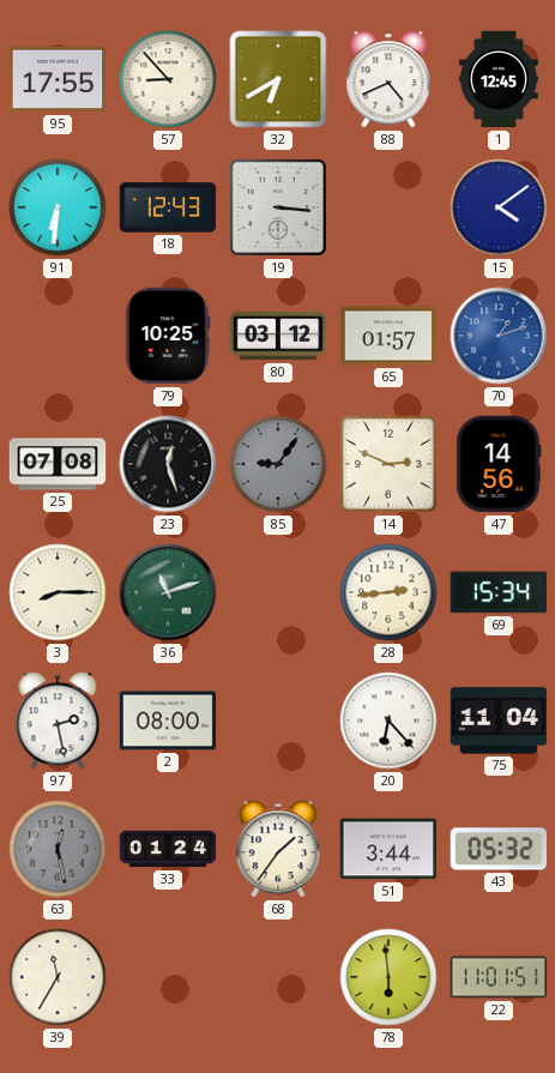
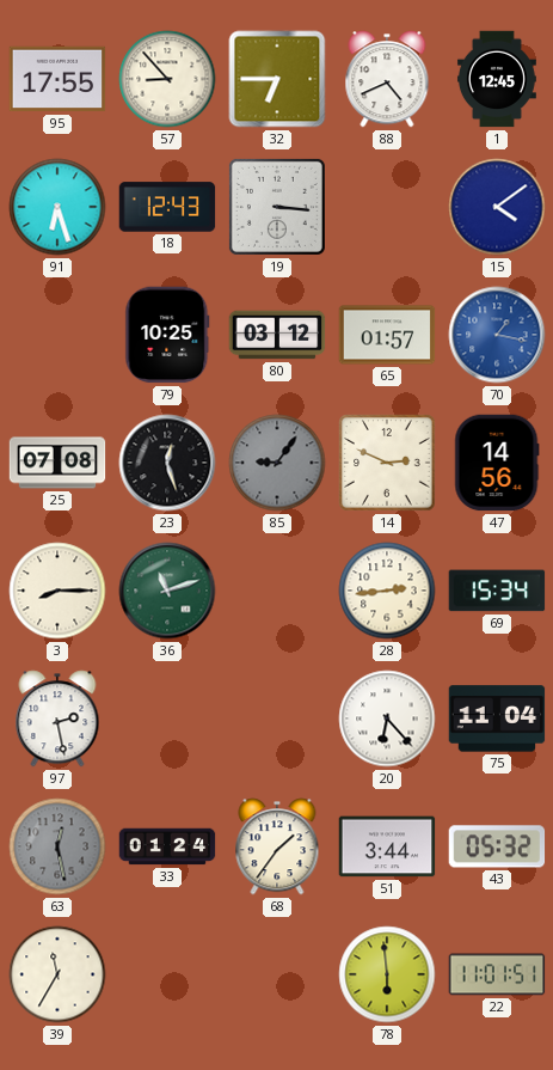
32: 6:40 -> 6:45 (277, 79)
91: 6:31 -> 6:27 (57, 207)
70: 1:12 -> 1:17 (497, 335)
2: 08:00 -> none (168, 721)
